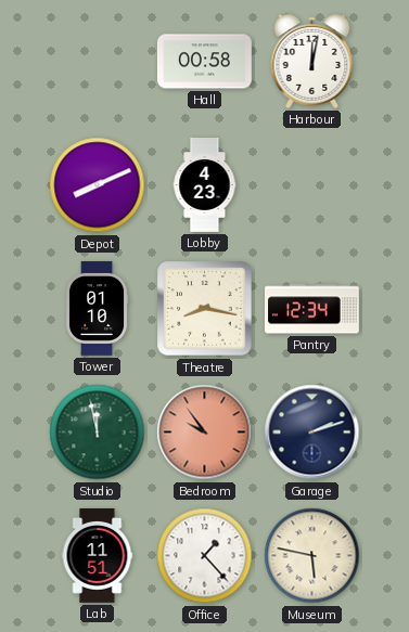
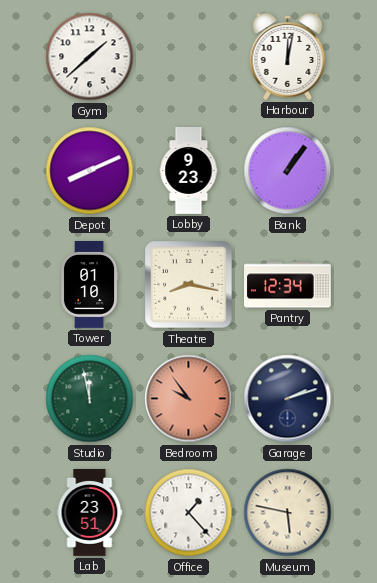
Gym: none -> 1:38 (90, 57)
Hall: 00:58 -> none (204, 62)
Lobby: 4:23 -> 9:23 (189, 171)
Bank: none -> 1:06 (288, 171)
Lab: 11:51 -> 23:51 (90, 513)
